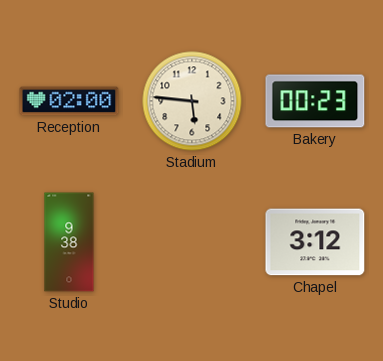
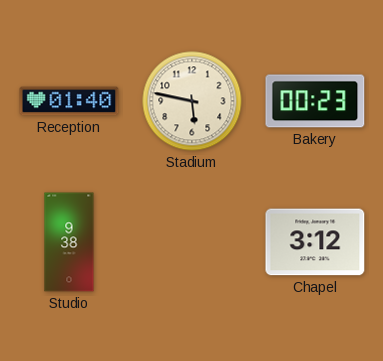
Reception: 02:00 -> 01:40 (69, 101)
Stadium: 5:46 -> 5:47 (192, 101)
